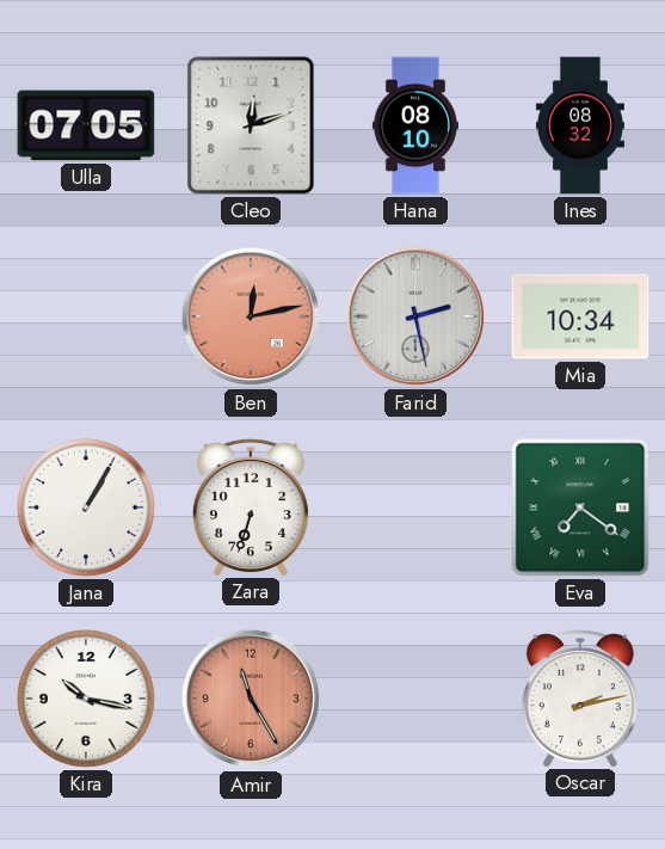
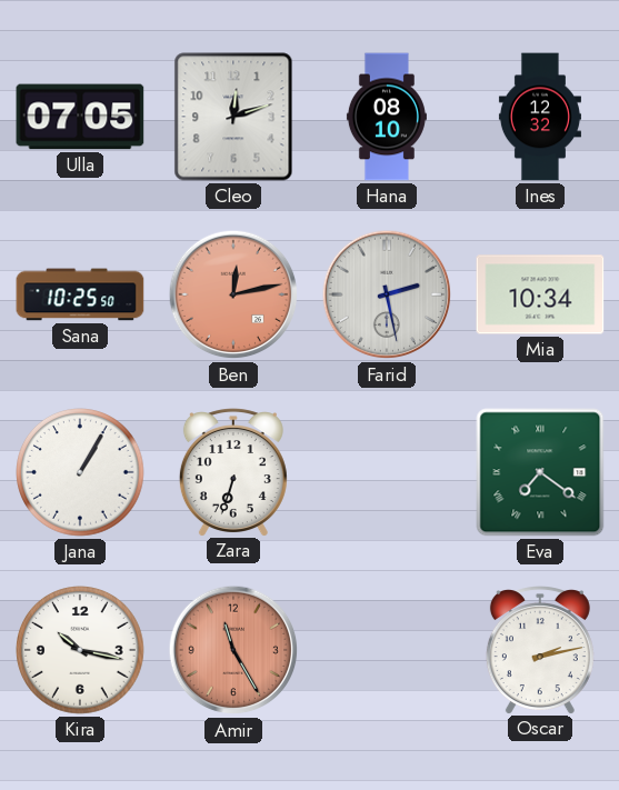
Ines: 08:32 -> 12:32 (540, 117)
Sana: none -> 10:25 (80, 294)
